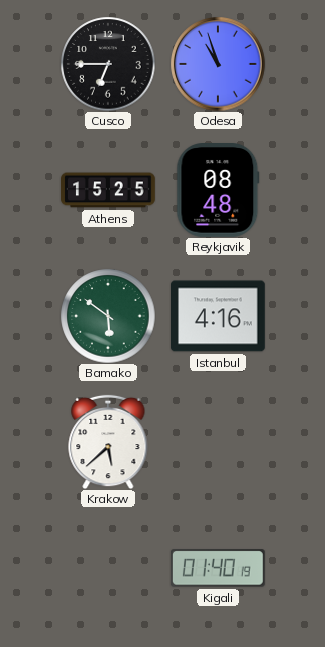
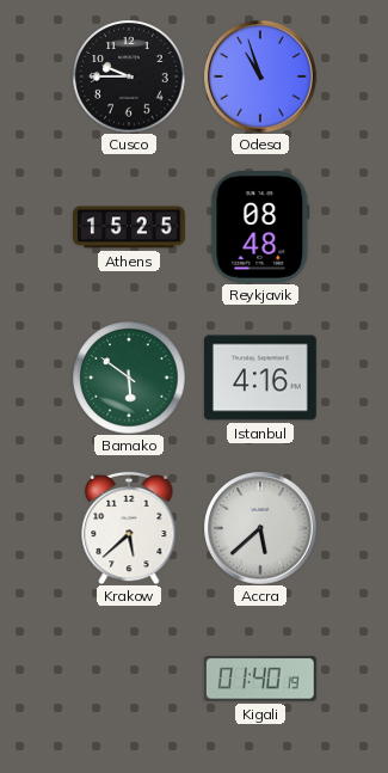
Cusco: 6:45 -> 9:45 (129, 76)
Accra: none -> 5:38 (260, 528)
